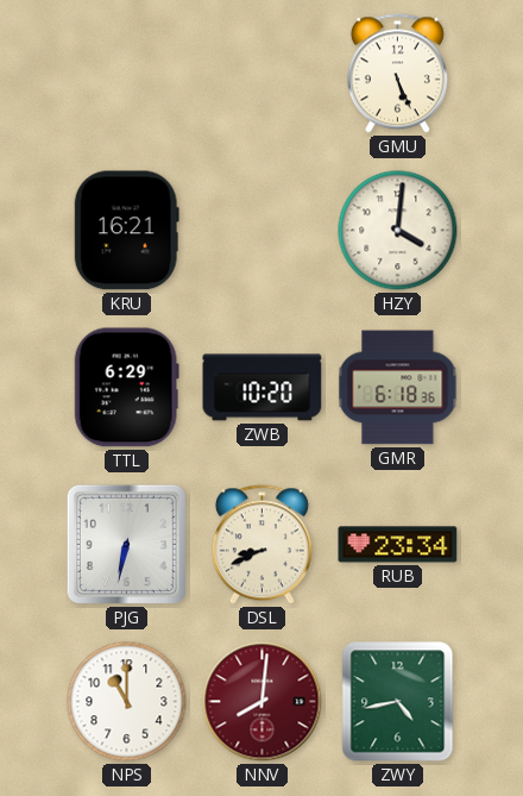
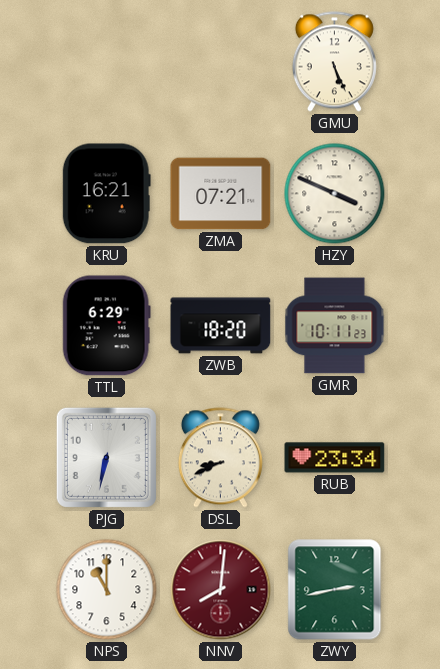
ZMA: none -> 07:21 (221, 194)
HZY: 4:01 -> 3:49 (335, 194)
ZWB: 10:20 -> 18:20 (221, 326)
GMR: 6:18 -> 10:11 (335, 326)
ZWY: 4:43 -> 2:43 (335, 590)
